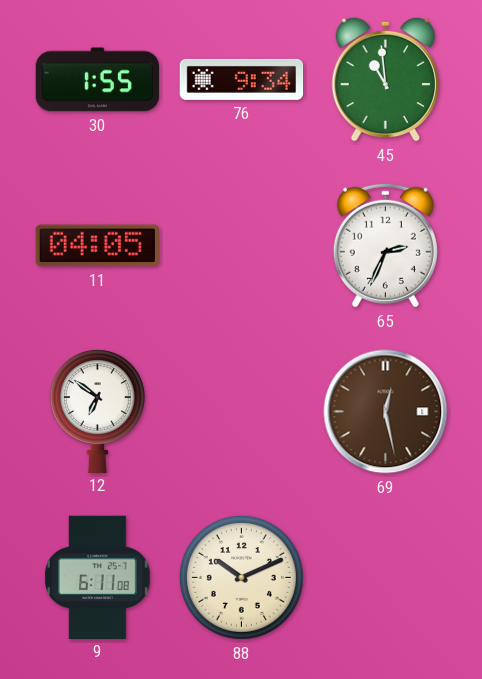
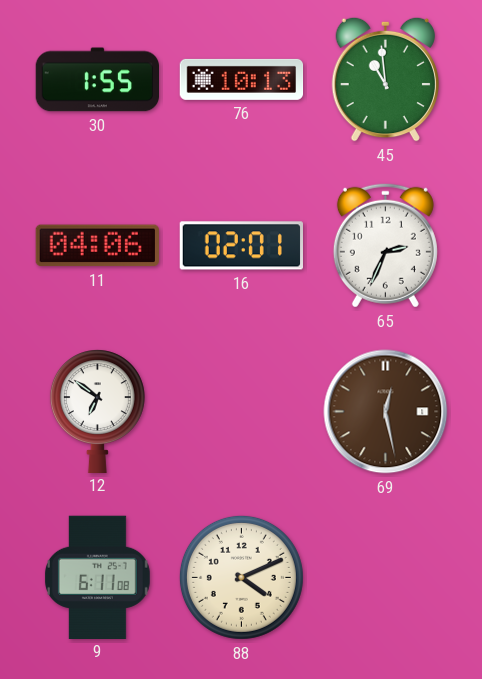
76: 9:34 -> 10:13 (242, 79)
11: 04:05 -> 04:06 (97, 246)
16: none -> 02:01 (241, 246)
88: 10:11 -> 4:11 (241, 577)
